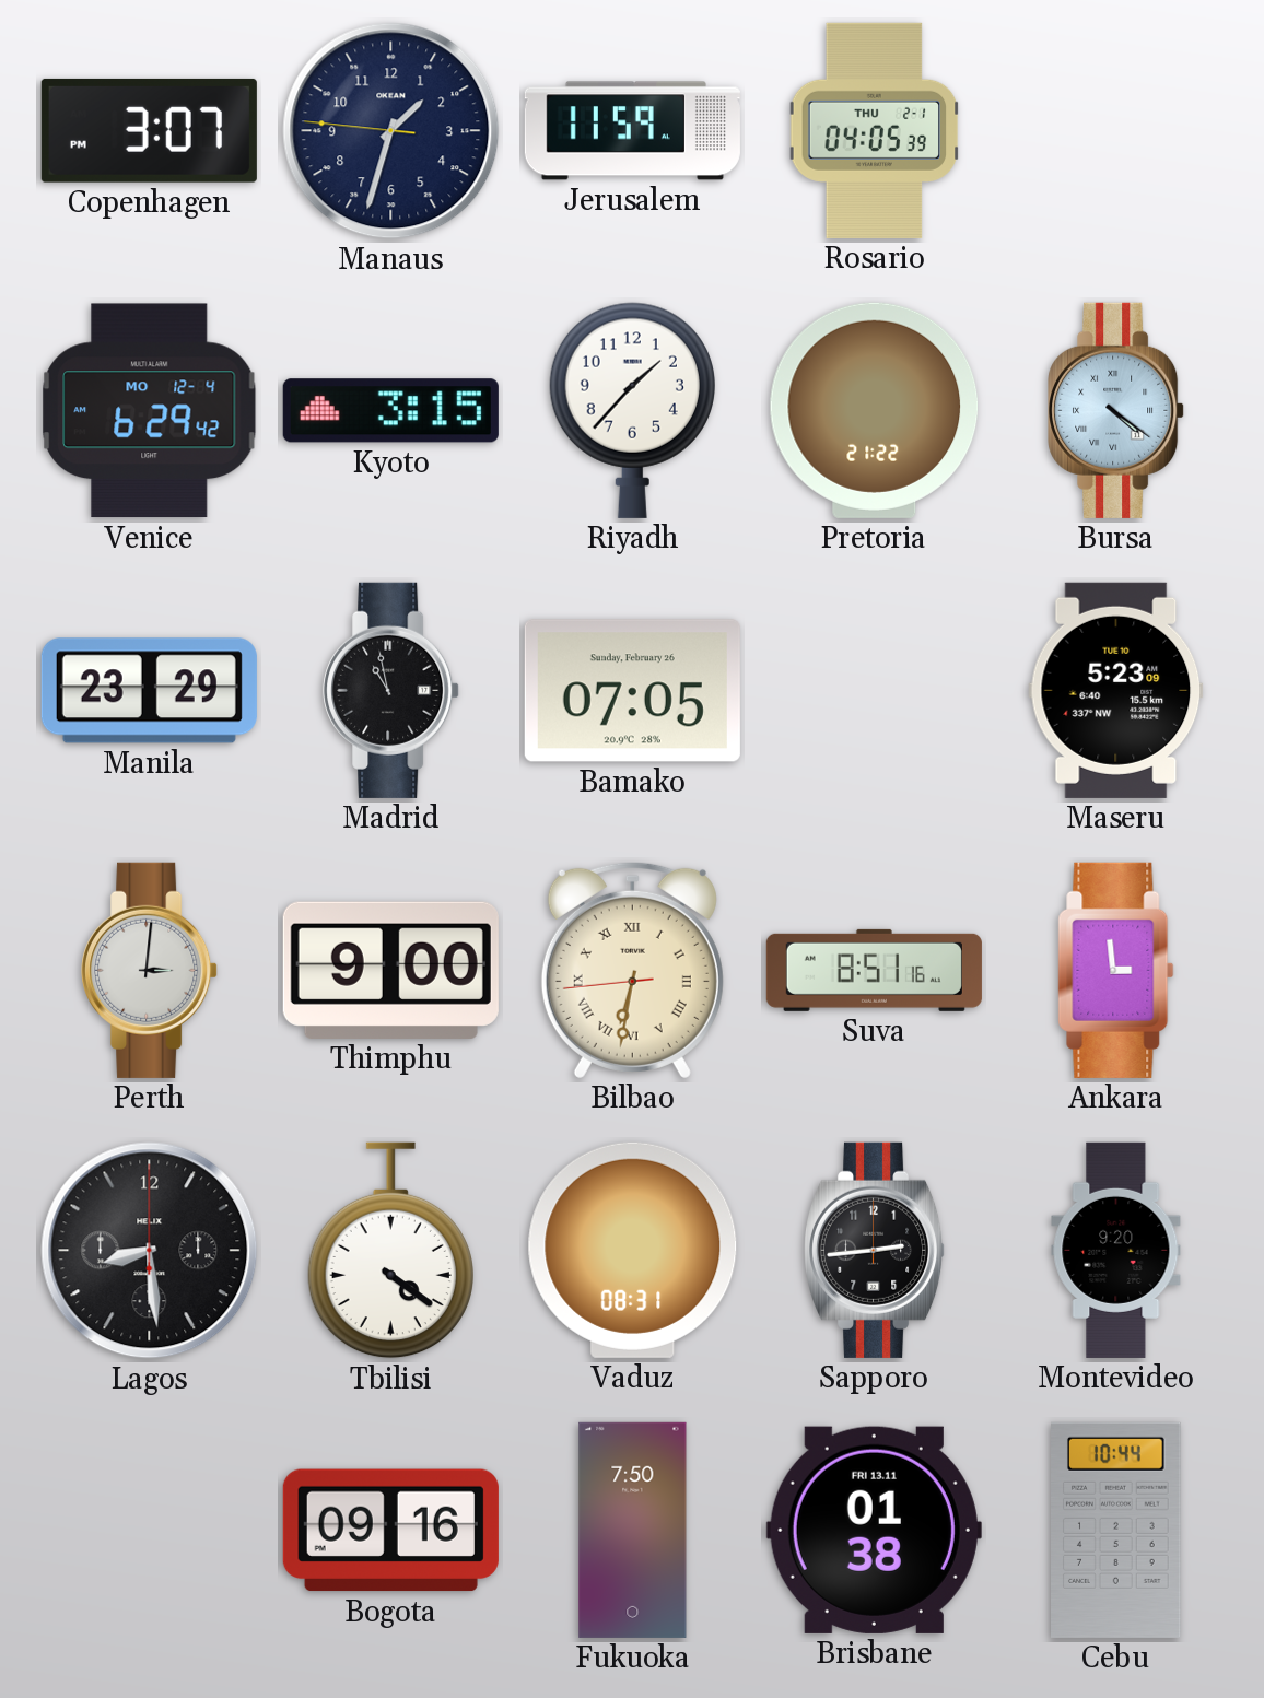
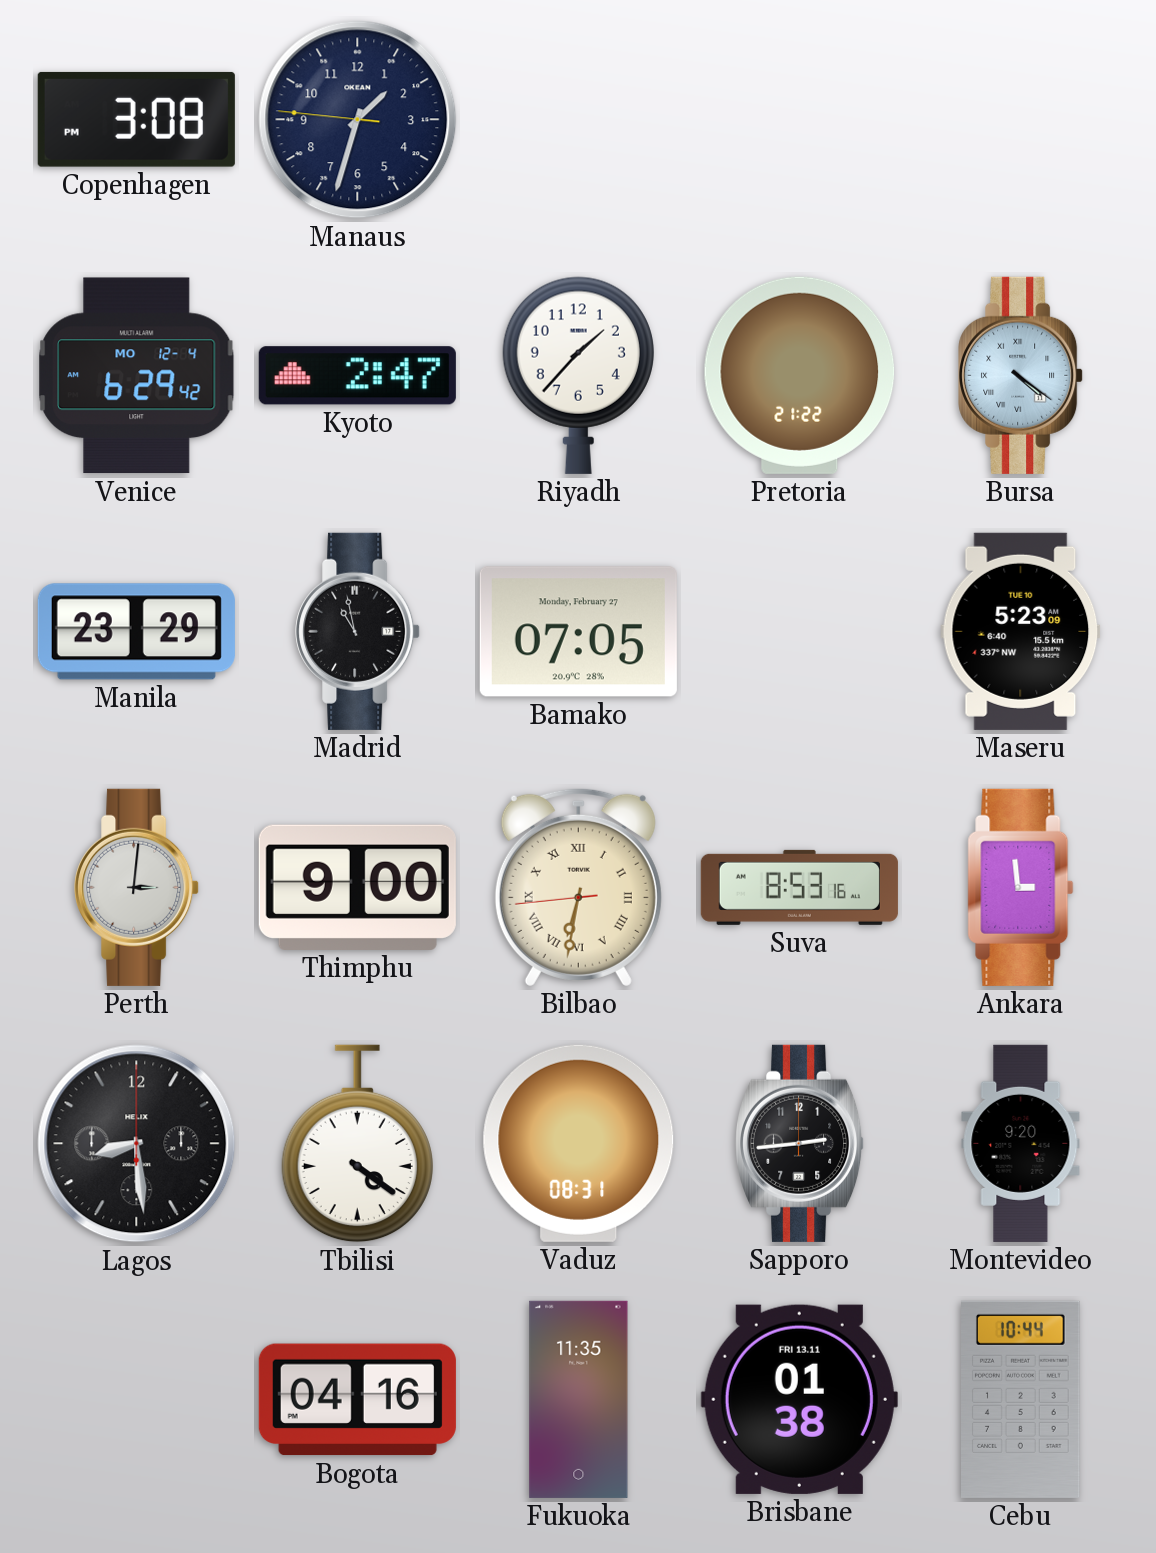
Copenhagen: 3:07 -> 3:08 (136, 119)
Jerusalem: 11:59 -> none (632, 131)
Rosario: 04:05 -> none (875, 130)
Kyoto: 3:15 -> 2:47 (357, 376)
Bamako date: Sunday, February 26 -> Monday, February 27 (578, 632)
Suva: 8:51 -> 8:53 (799, 887)
Bogota: 09:16 -> 04:16 (357, 1400)
Fukuoka: 7:50 -> 11:35 (579, 1399)
